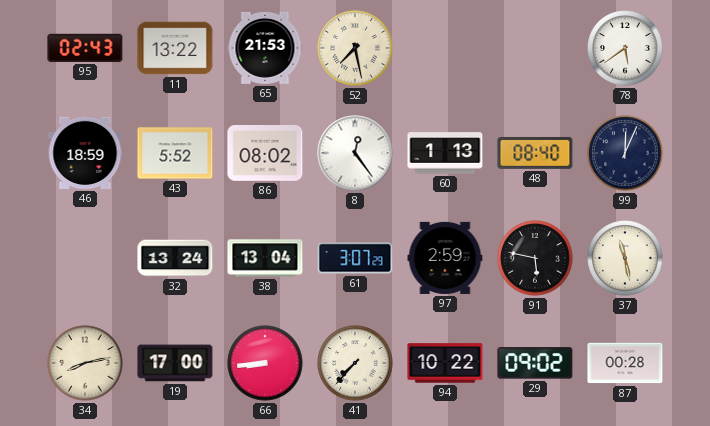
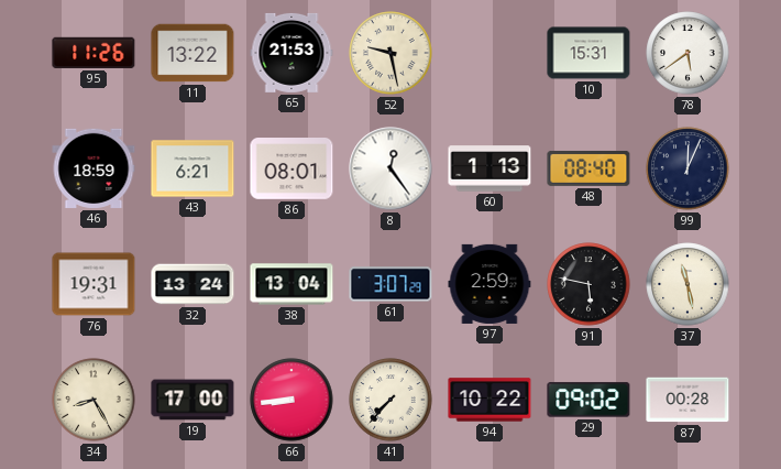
95: 02:43 -> 11:26 (94, 53)
52: 7:28 -> 9:28 (391, 53)
10: none -> 15:31 (588, 53)
43: 5:52 -> 6:21 (193, 168)
86: 08:02 -> 08:01 (291, 170)
76: none -> 19:31 (94, 284)
34: 8:13 -> 8:25 (94, 400)
